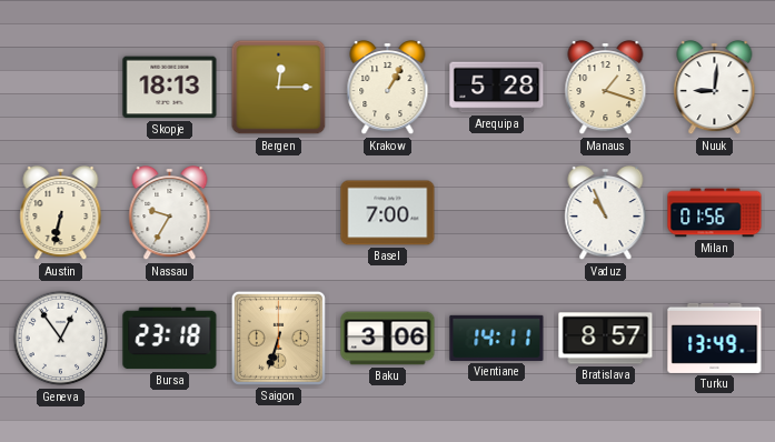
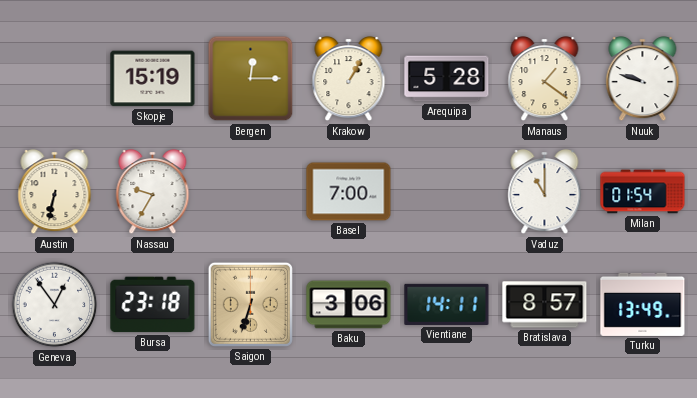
Skopje: 18:13 -> 15:19 (153, 79)
Manaus: 1:18 -> 1:21 (545, 80)
Nuuk: 9:01 -> 9:48 (643, 80)
Vaduz: 10:56 -> 11:00 (545, 193)
Milan: 01:56 -> 01:54 (643, 192)
